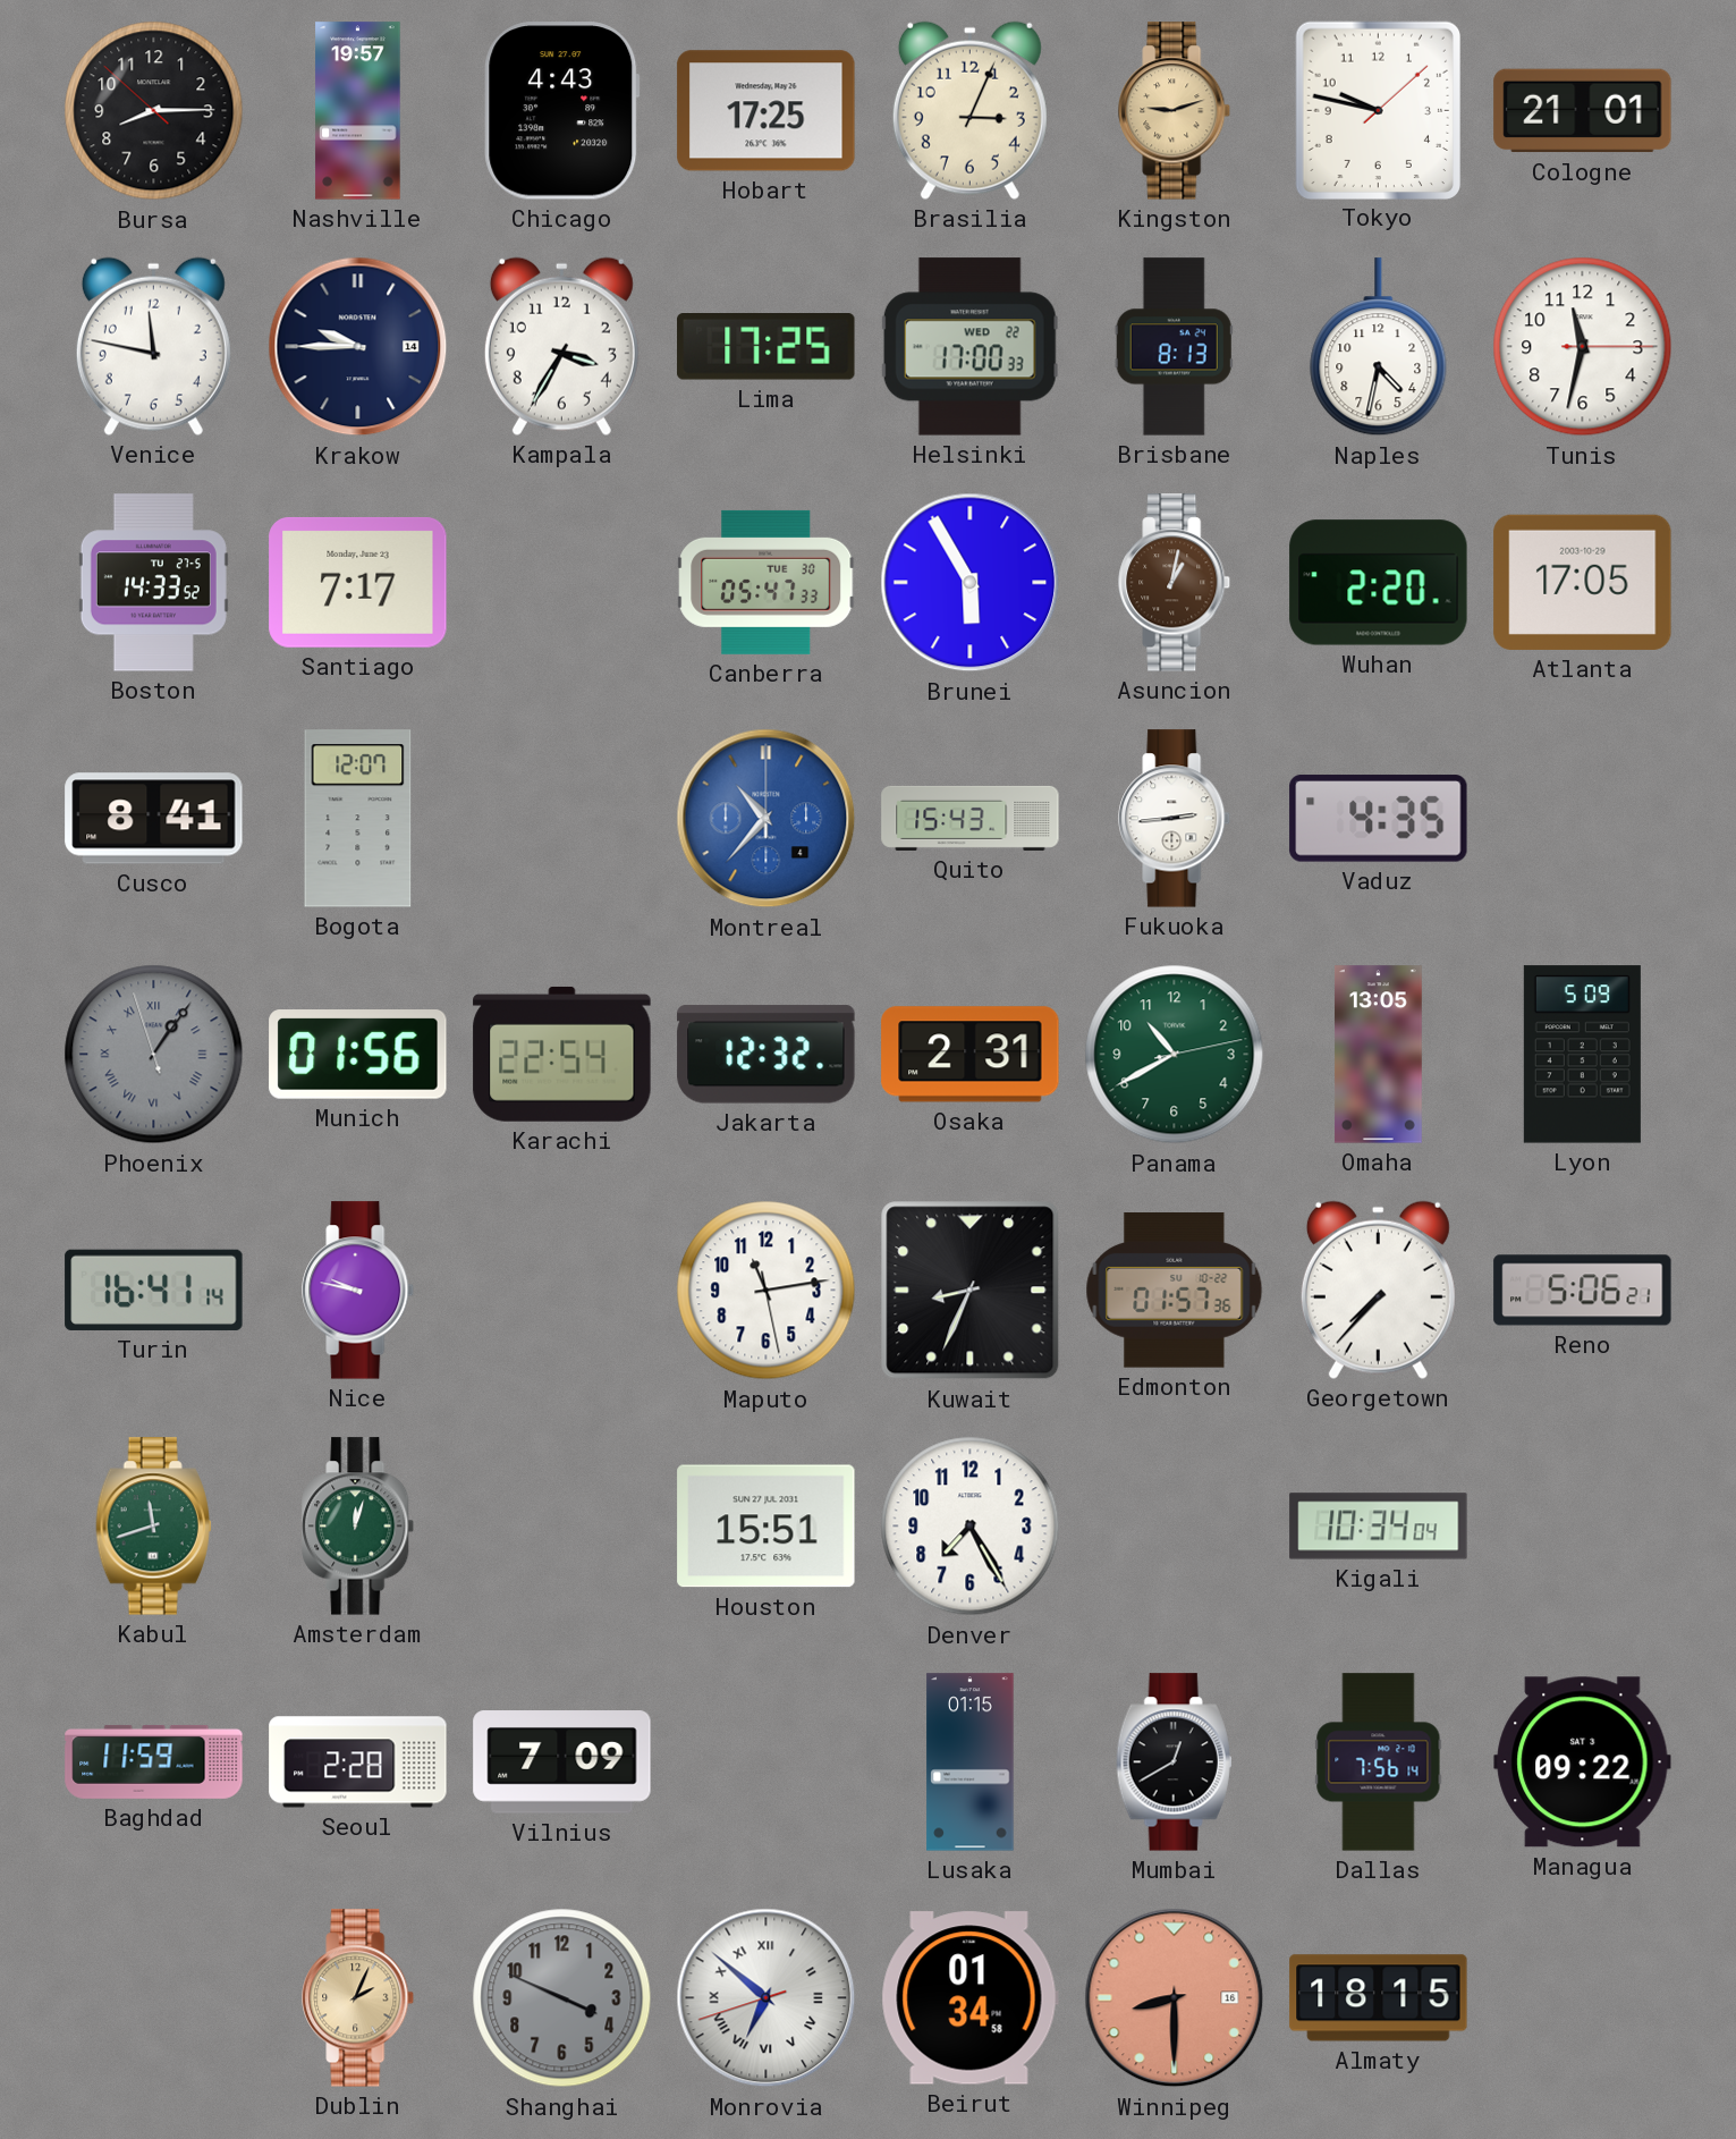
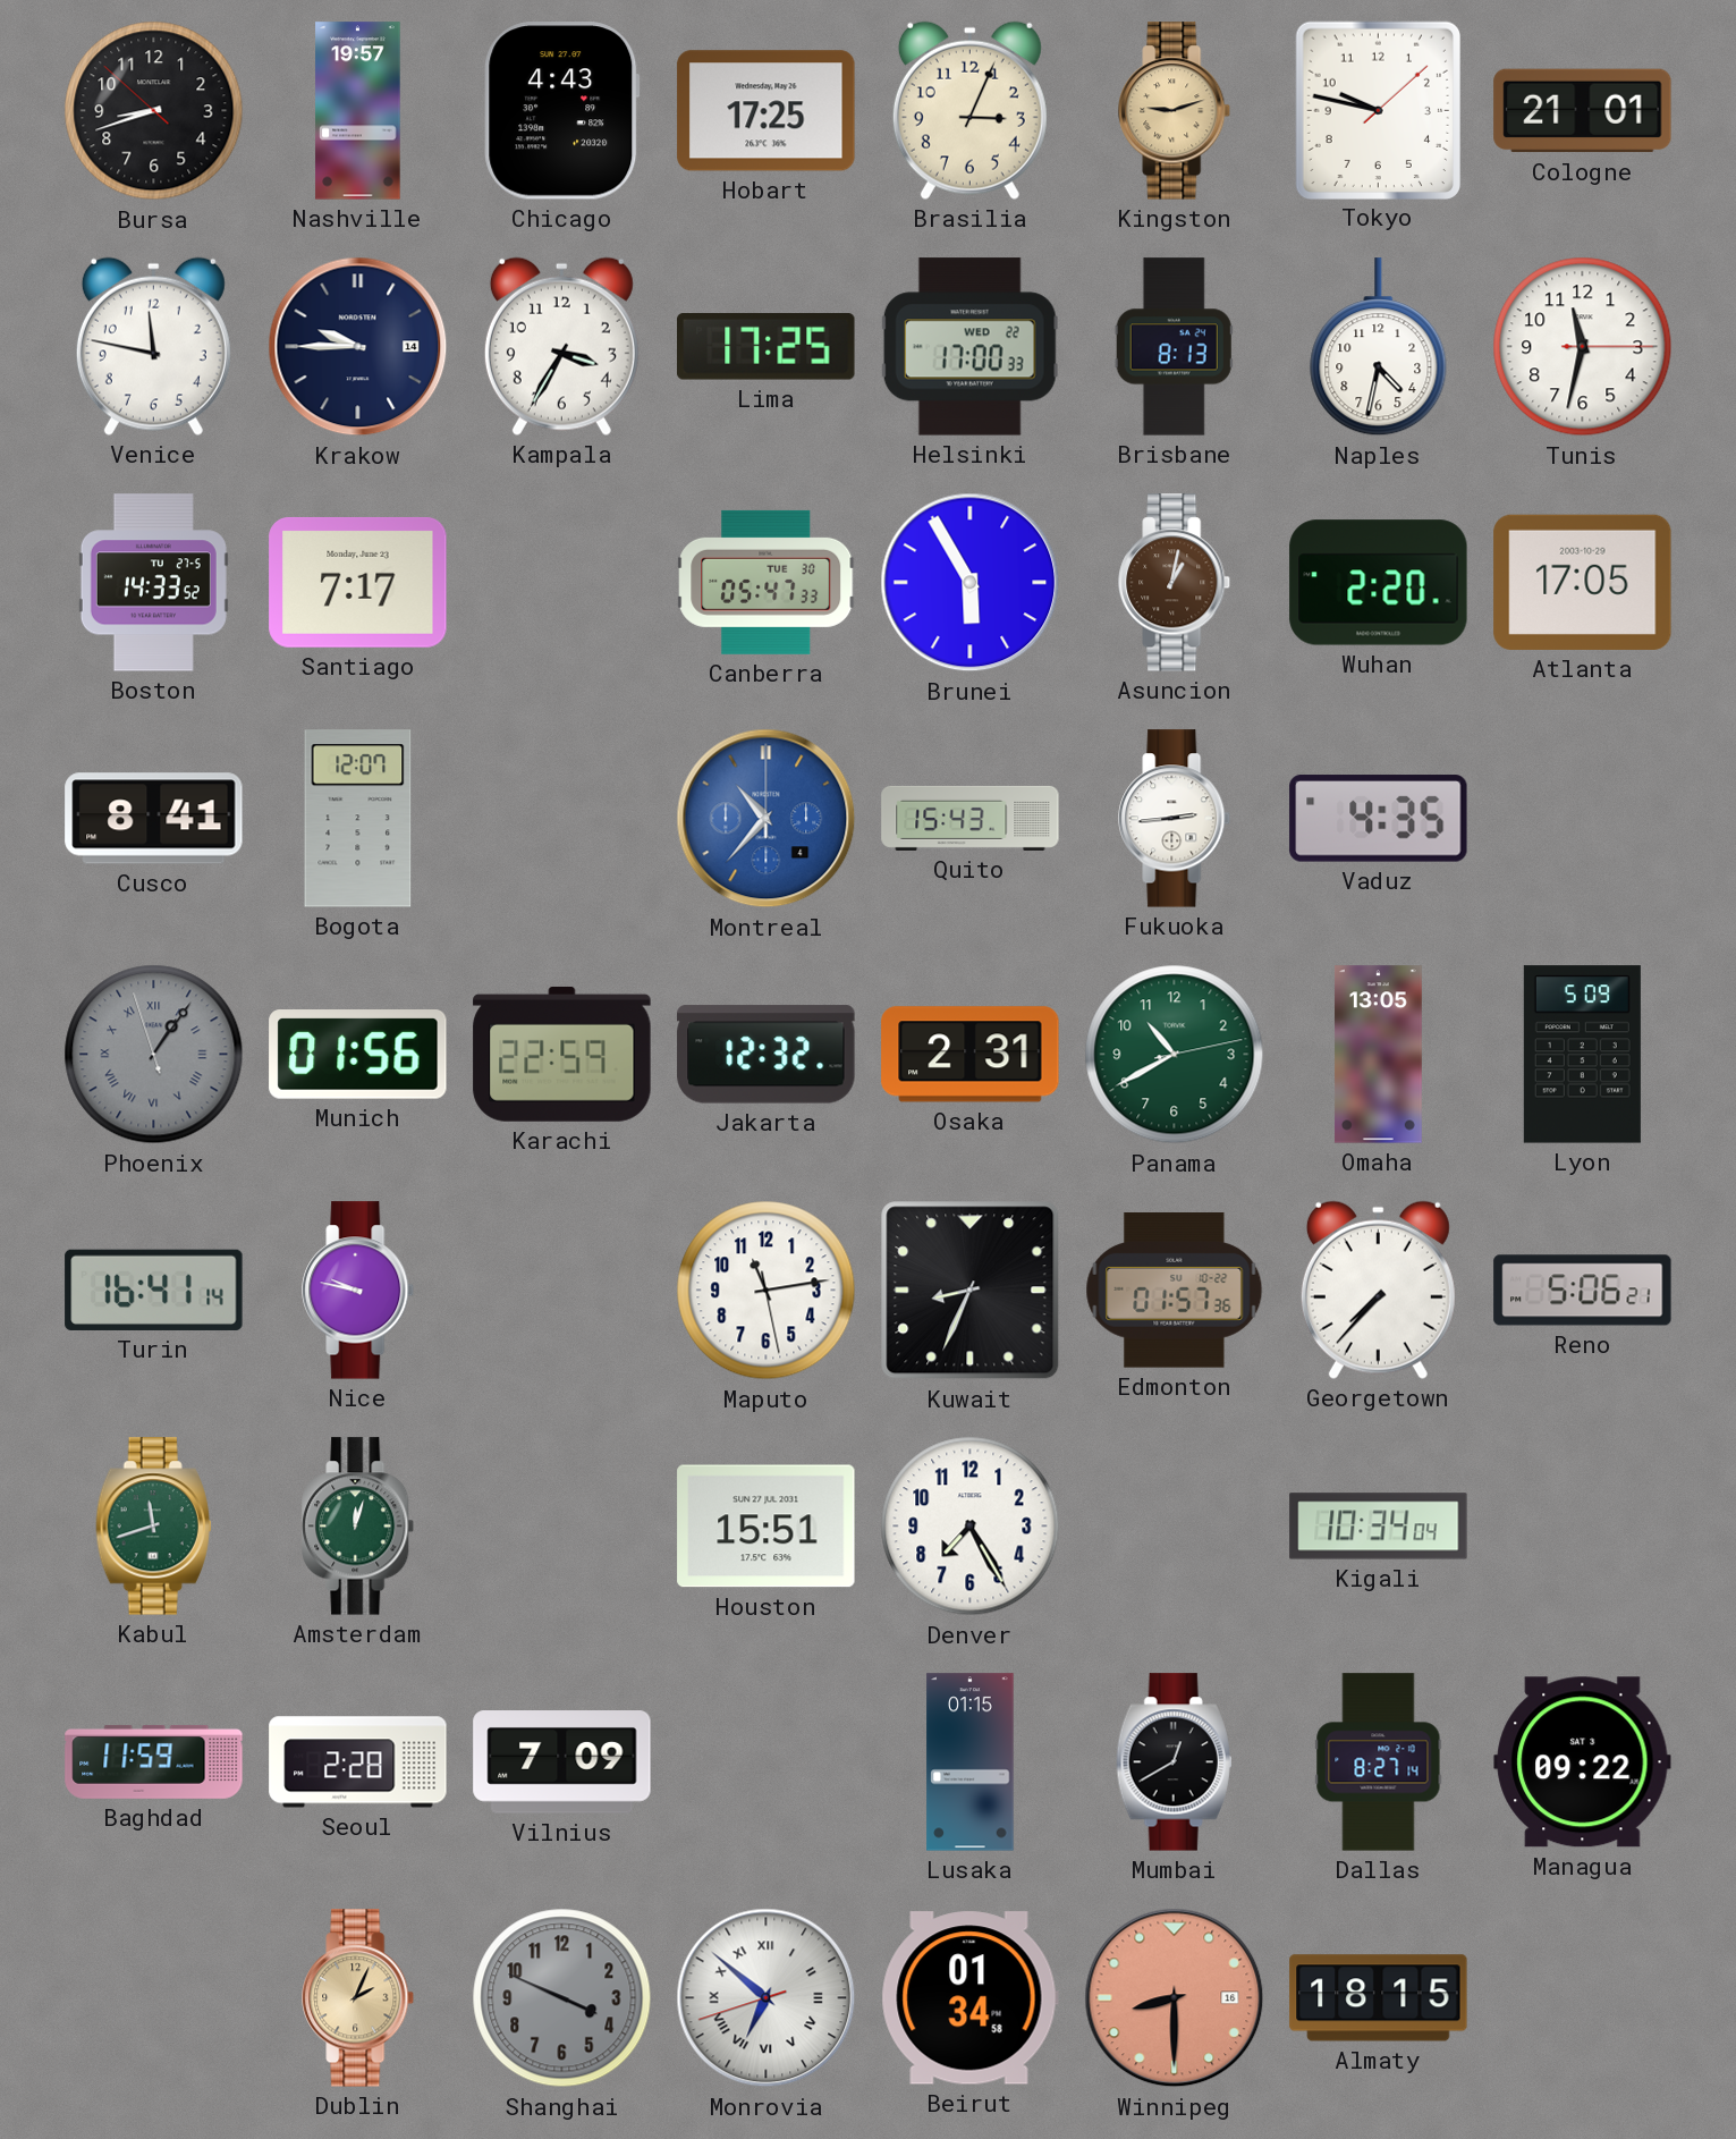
Bursa: 8:14 -> 8:41 (154, 111)
Karachi: 22:54 -> 22:59 (562, 1054)
Dallas: 7:56 -> 8:27 (1379, 1762)
